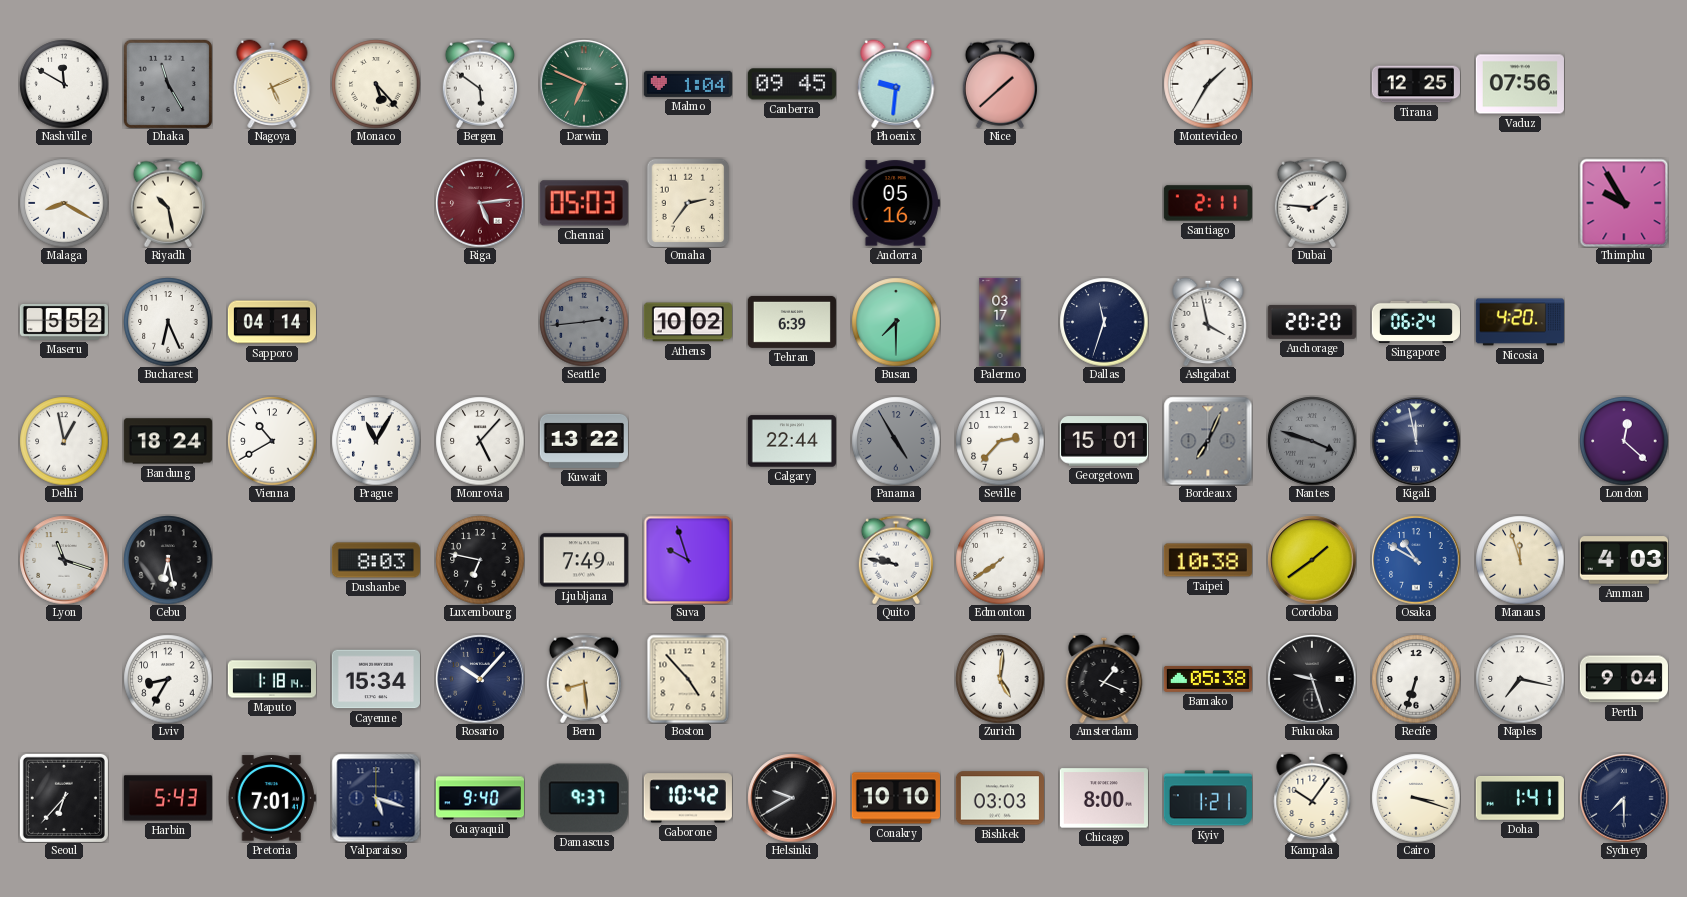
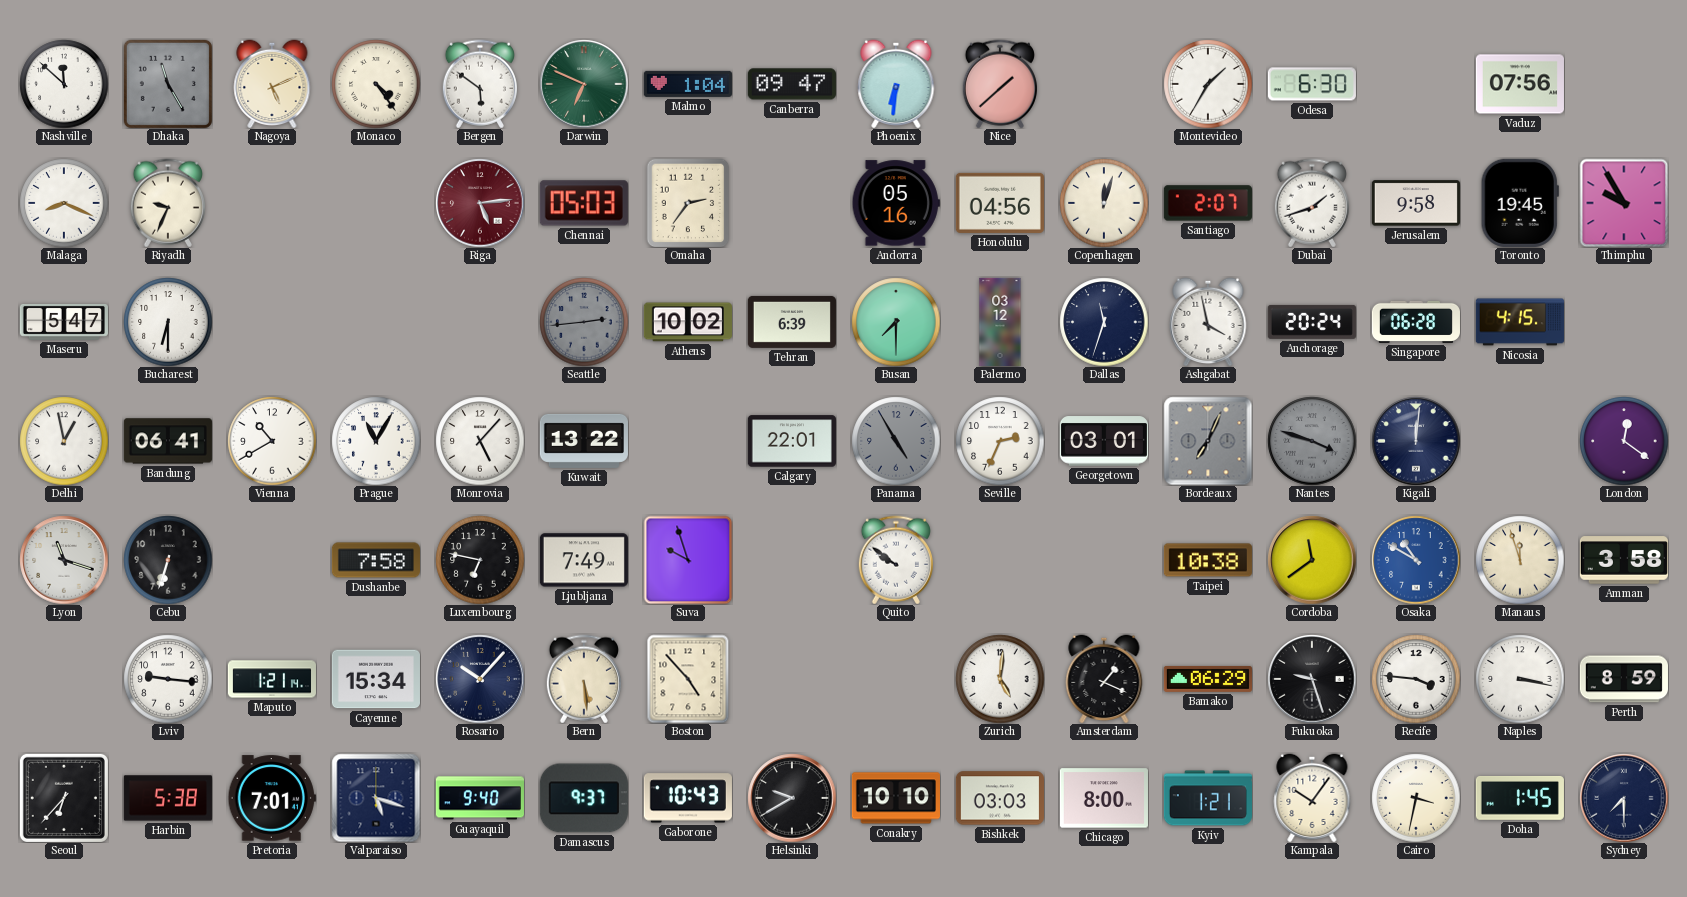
Nashville: 11:50 -> 11:52 (64, 84)
Monaco: 5:23 -> 4:24 (376, 84)
Canberra: 09:45 -> 09:47 (792, 84)
Phoenix: 9:31 -> 6:31 (896, 84)
Odesa: none -> 6:30 (1312, 84)
Tirana: 12:25 -> none (1416, 84)
Malaga: 8:20 -> 8:19 (64, 203)
Riyadh: 10:28 -> 9:34 (168, 203)
Honolulu: none -> 04:56 (1000, 203)
Copenhagen: none -> 12:03 (1104, 203)
Santiago: 2:11 -> 2:07 (1208, 203)
Dubai: 1:46 -> 1:42 (1312, 203)
Jerusalem: none -> 9:58 (1416, 203)
Toronto: none -> 19:45 (1520, 203)
Maseru: 5:52 -> 5:47 (64, 322)
Bucharest: 6:26 -> 6:30 (168, 322)
Sapporo: 04:14 -> none (272, 322)
Palermo: 03:17 -> 03:12 (1000, 321)
Anchorage: 20:20 -> 20:24 (1312, 322)
Singapore: 06:24 -> 06:28 (1416, 322)
Nicosia: 4:20 -> 4:15 (1520, 322)
Bandung: 18:24 -> 06:41 (168, 441)
Calgary: 22:44 -> 22:01 (792, 441)
Seville: 2:37 -> 2:34 (1000, 441)
Georgetown: 15:01 -> 03:01 (1104, 441)
Kigali: 11:58 -> 12:01 (1416, 441)
London: 12:22 -> 12:21 (1624, 441)
Cebu: 6:28 -> 6:33 (168, 560)
Dushanbe: 8:03 -> 7:58 (376, 560)
Quito: 9:47 -> 9:51 (896, 560)
Edmonton: 7:39 -> none (1000, 560)
Cordoba: 1:39 -> 11:39 (1312, 560)
Amman: 4:03 -> 3:58 (1624, 560)
Lviv: 8:35 -> 9:16 (168, 679)
Maputo: 1:18 -> 1:21 (272, 679)
Bern: 8:29 -> 5:29 (584, 679)
Bamako: 05:38 -> 06:29 (1208, 679)
Recife: 6:33 -> 3:46 (1416, 679)
Naples: 7:17 -> 3:17 (1520, 679)
Perth: 9:04 -> 8:59 (1624, 679)
Harbin: 5:43 -> 5:38 (168, 798)
Gaborone: 10:42 -> 10:43 (688, 798)
Cairo: 3:18 -> 3:32 (1416, 798)
Doha: 1:41 -> 1:45 (1520, 798)
